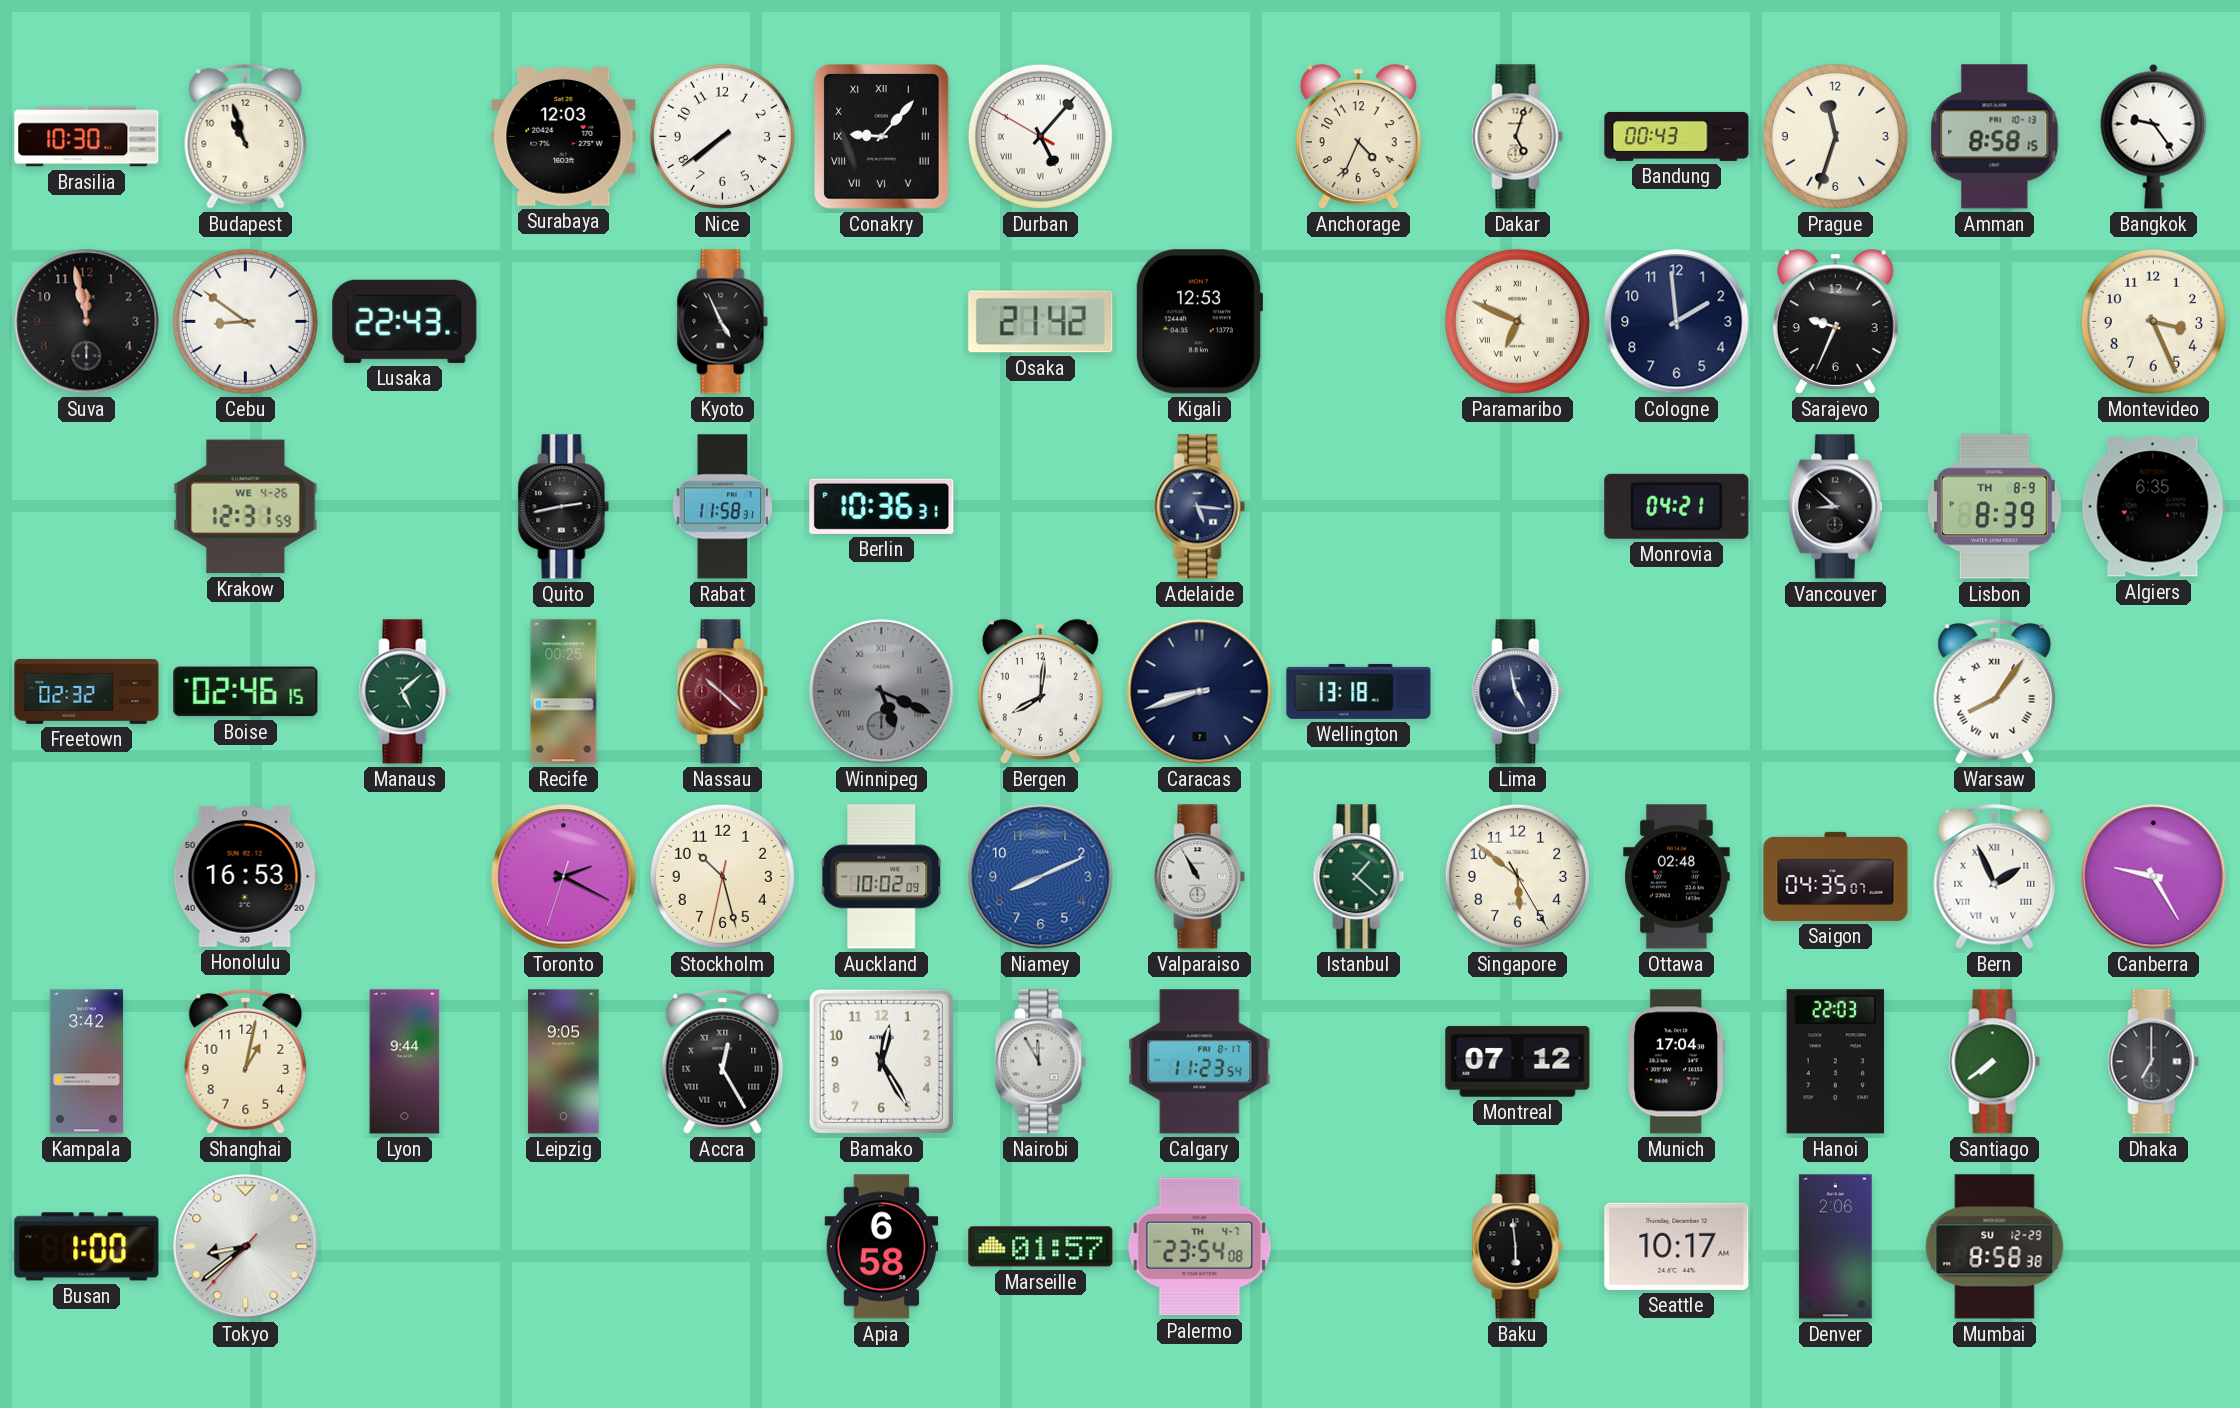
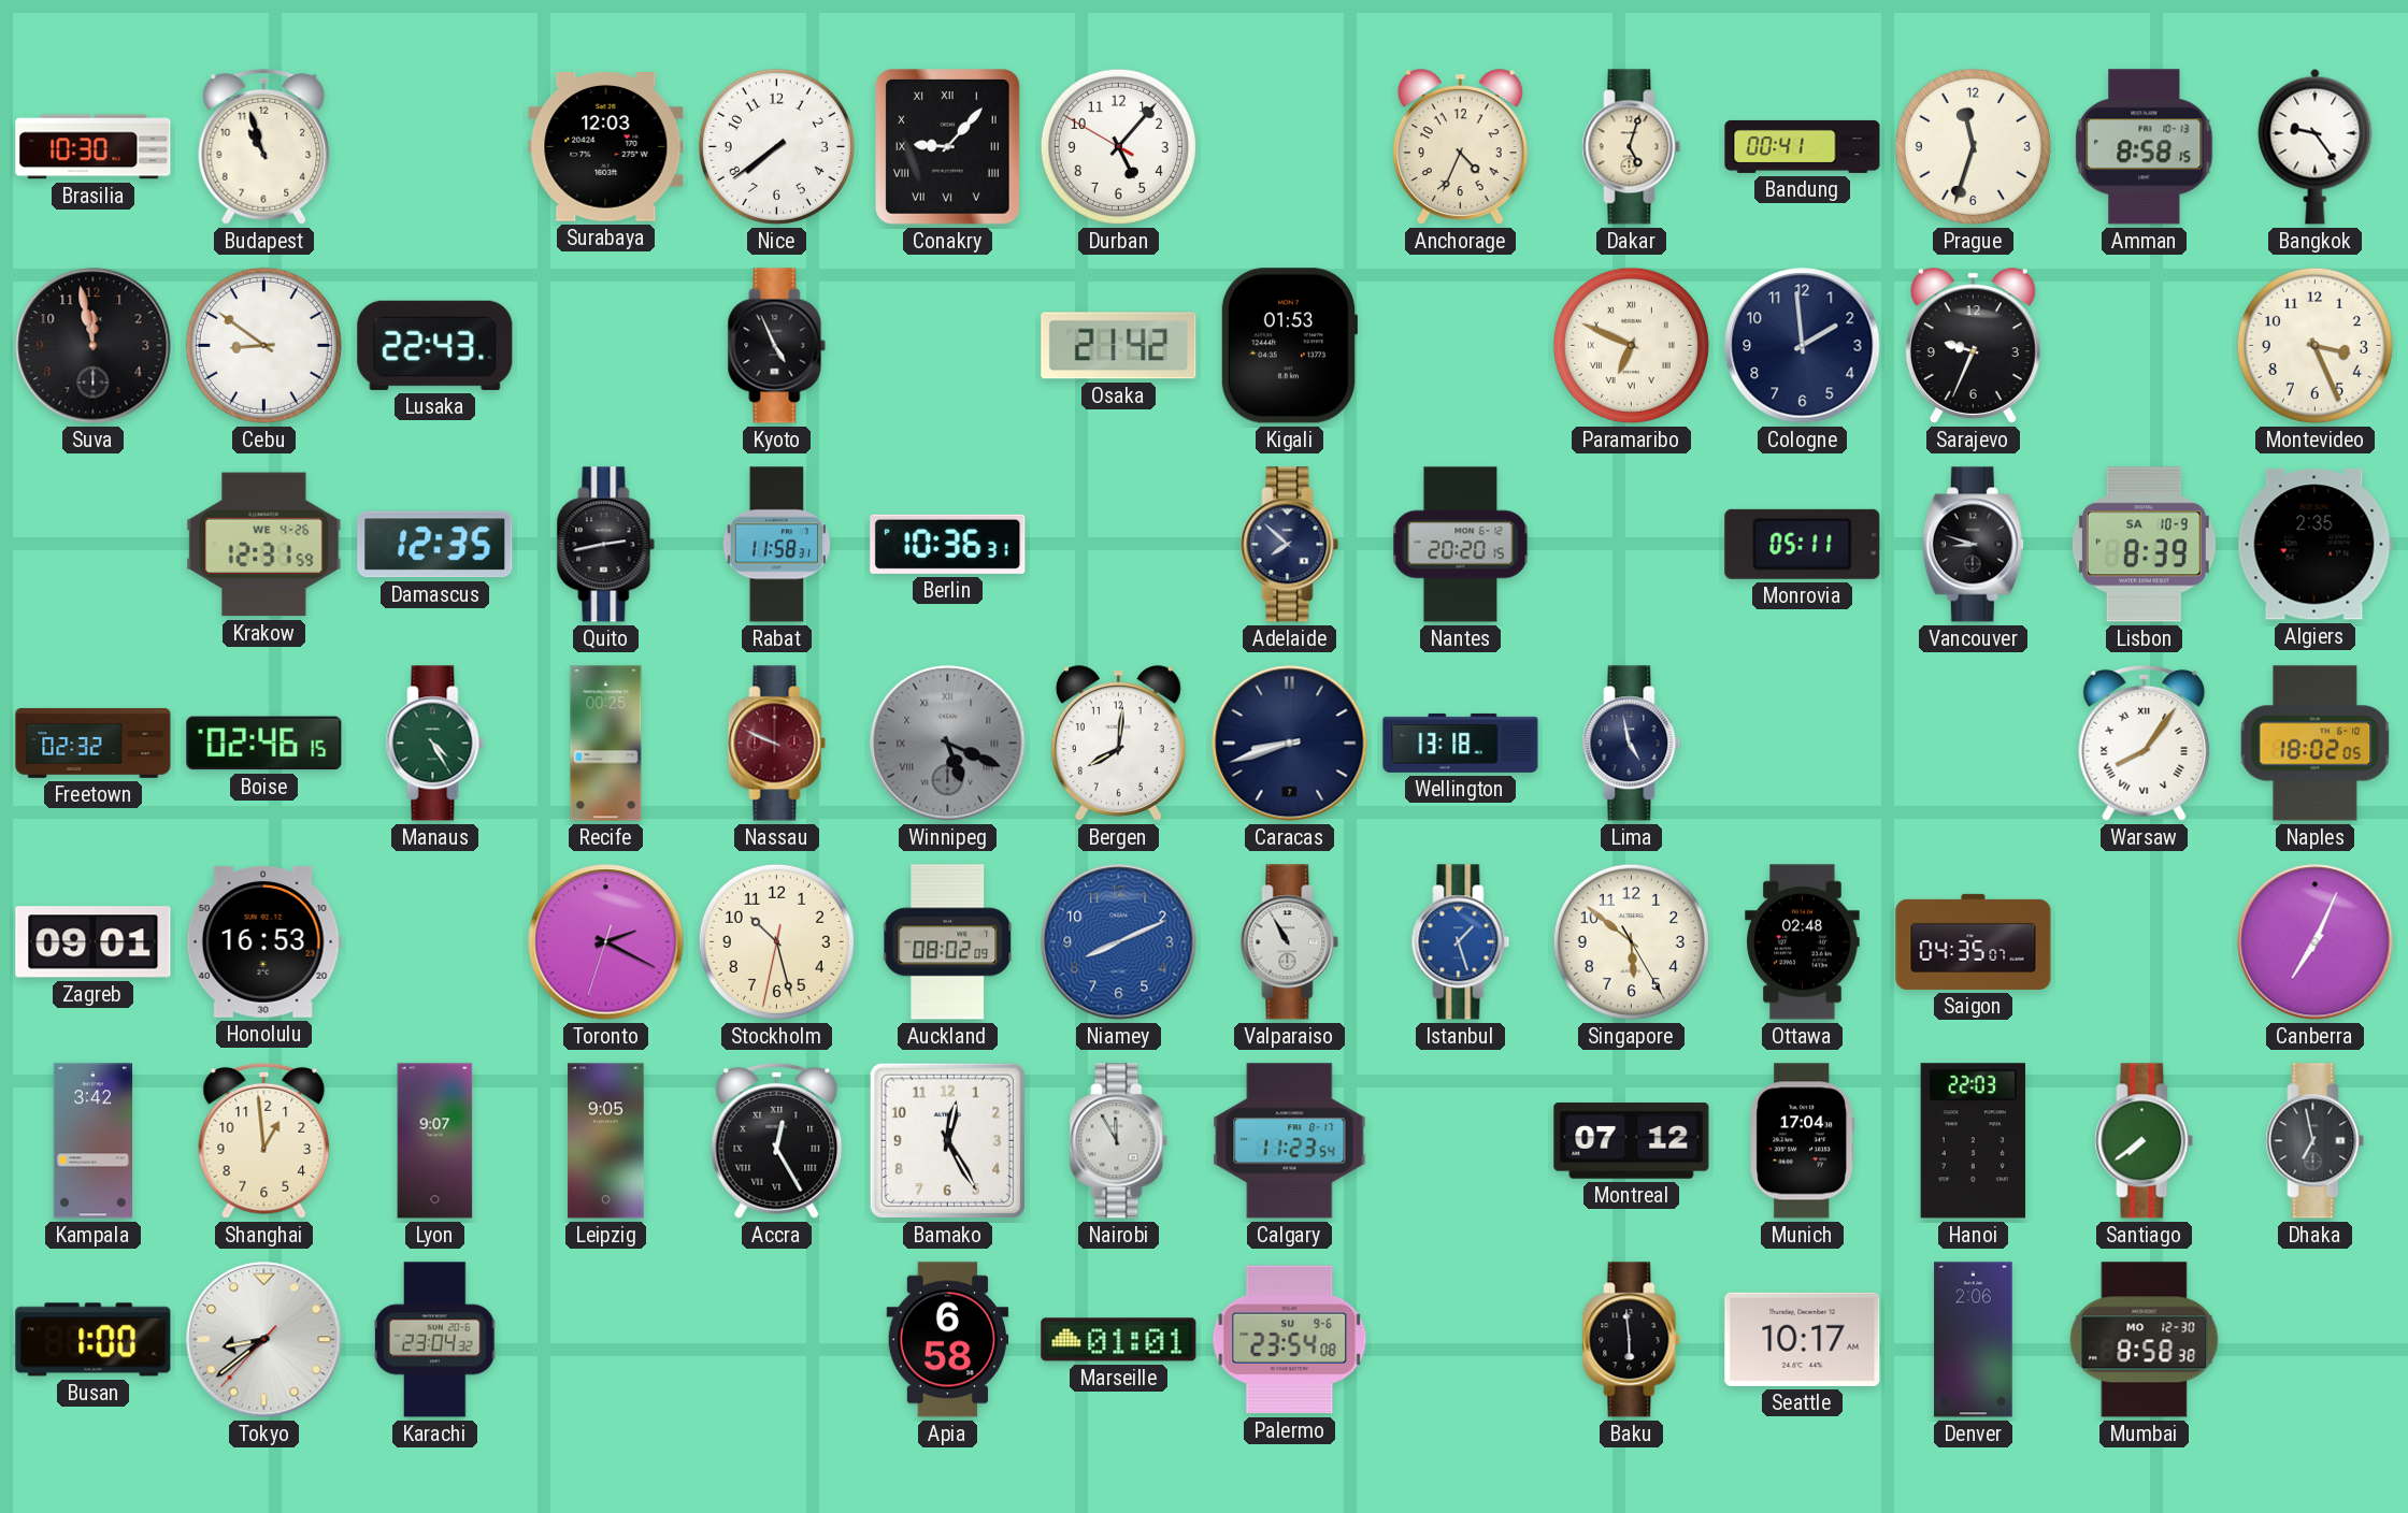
Durban numerals: Roman -> Arabic (1118, 146)
Bandung: 00:43 -> 00:41 (1803, 146)
Kigali: 12:53 -> 01:53 (1288, 346)
Damascus: none -> 12:35 (435, 545)
Adelaide: 5:16 -> 7:52 (1290, 545)
Nantes: none -> 20:20 (1461, 545)
Monrovia: 04:21 -> 05:11 (1803, 544)
Vancouver: 8:52 -> 8:48 (1973, 545)
Lisbon date: TH 8-9 -> SA 10-9 (2144, 545)
Algiers: 6:35 -> 2:35 (2314, 545)
Manaus: 5:08 -> 4:25 (435, 744)
Nassau: 10:22 -> 9:49 (777, 744)
Naples: none -> 18:02 (2316, 744)
Zagreb: none -> 09:01 (94, 942)
Auckland: 10:02 -> 08:02 (948, 942)
Istanbul: 1:22 -> 1:27 (1461, 942)
Istanbul dial: green -> blue (1461, 942)
Bern: 1:56 -> none (1995, 876)
Canberra: 9:25 -> 7:04 (2316, 942)
Shanghai: 1:02 -> 12:59 (264, 1140)
Lyon: 9:44 -> 9:07 (435, 1141)
Dhaka: 7:00 -> 6:58 (2316, 1141)
Karachi: none -> 23:04 (435, 1340)
Marseille: 01:57 -> 01:01 (1119, 1340)
Palermo date: TH 4-7 -> SU 9-6 (1290, 1340)
Mumbai date: SU 12-29 -> MO 12-30 (2145, 1340)
